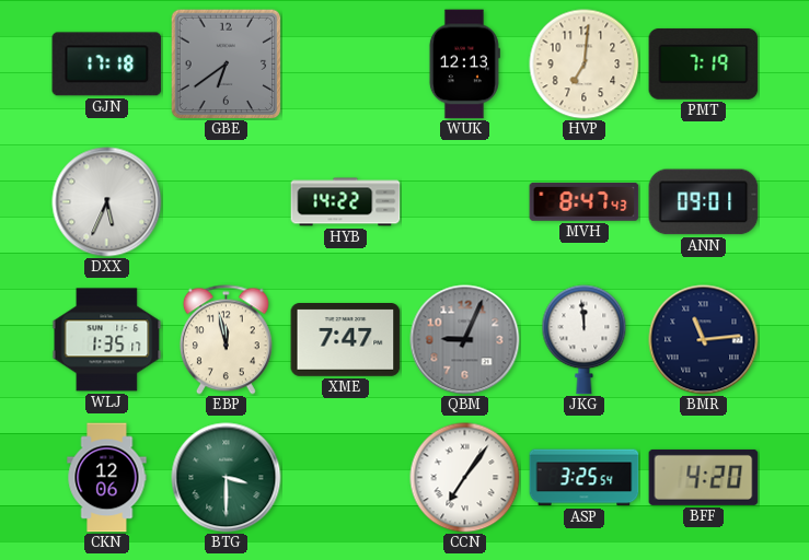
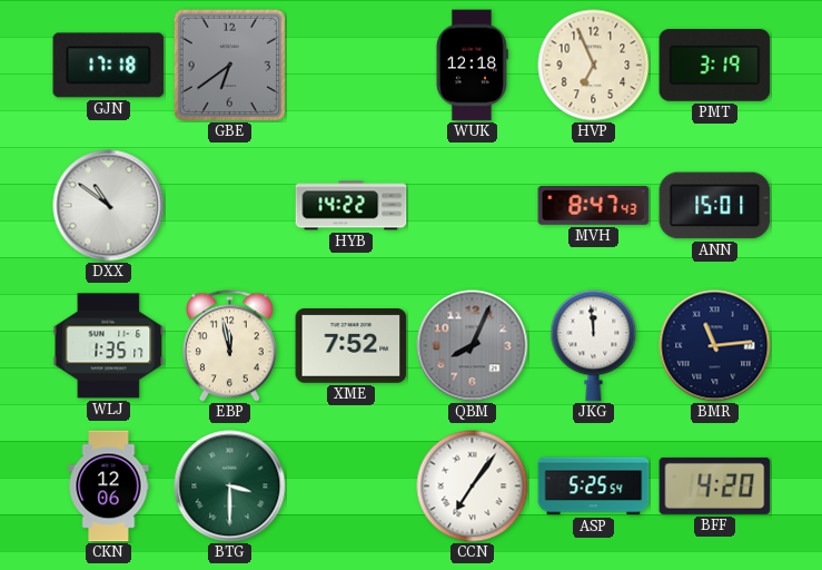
WUK: 12:13 -> 12:18 (472, 66)
HVP: 7:01 -> 6:56 (594, 66)
PMT: 7:19 -> 3:19 (715, 65)
DXX: 5:34 -> 10:51 (109, 206)
ANN: 09:01 -> 15:01 (715, 206)
XME: 7:47 -> 7:52 (351, 346)
QBM: 9:04 -> 8:04 (473, 346)
ASP: 3:25 -> 5:25 (594, 487)
